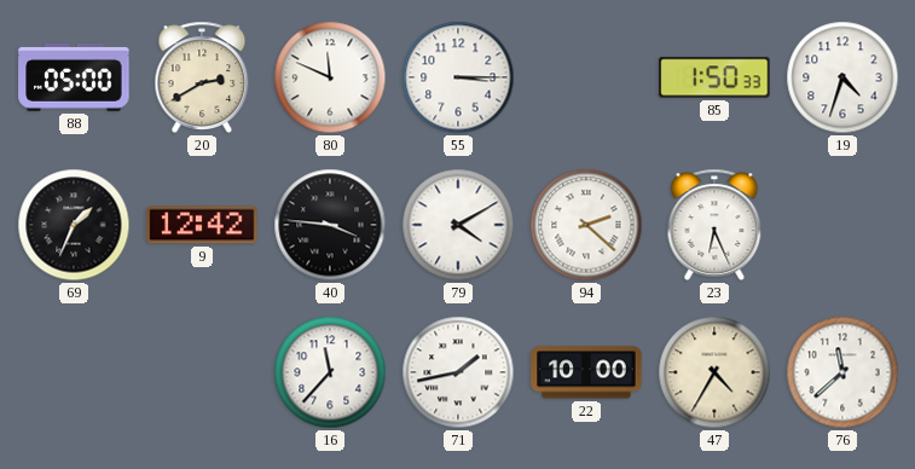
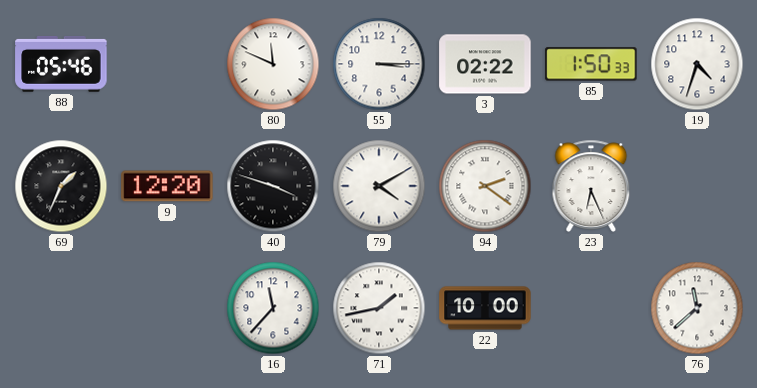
88: 05:00 -> 05:46 (61, 64)
20: 2:40 -> none (202, 77)
3: none -> 02:22 (485, 64)
9: 12:42 -> 12:20 (167, 186)
40: 3:46 -> 3:48 (273, 186)
94: 2:22 -> 2:21 (485, 186)
47: 4:35 -> none (714, 372)
